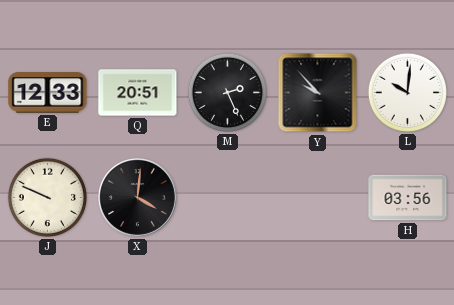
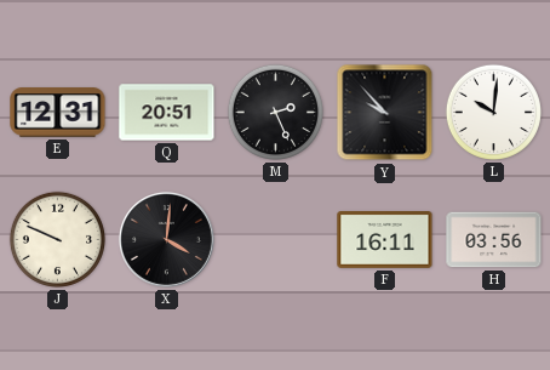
E: 12:33 -> 12:31 (58, 113)
F: none -> 16:11 (385, 240)
